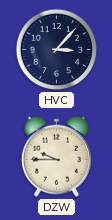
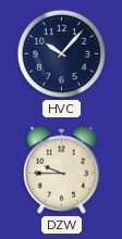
HVC: 3:07 -> 10:07 (62, 54)
